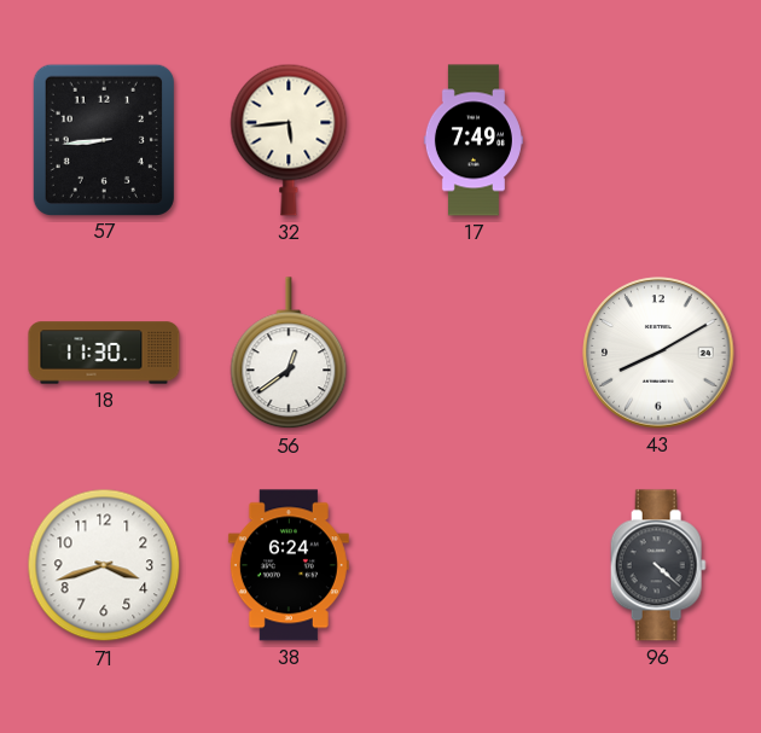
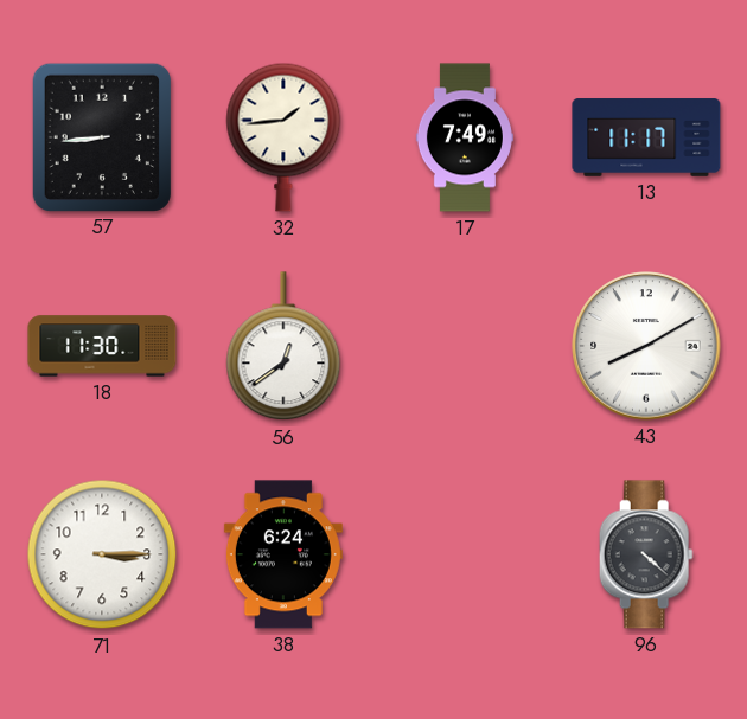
32: 5:44 -> 1:44 (283, 137)
13: none -> 11:17 (646, 137)
71: 3:42 -> 3:15 (102, 554)
